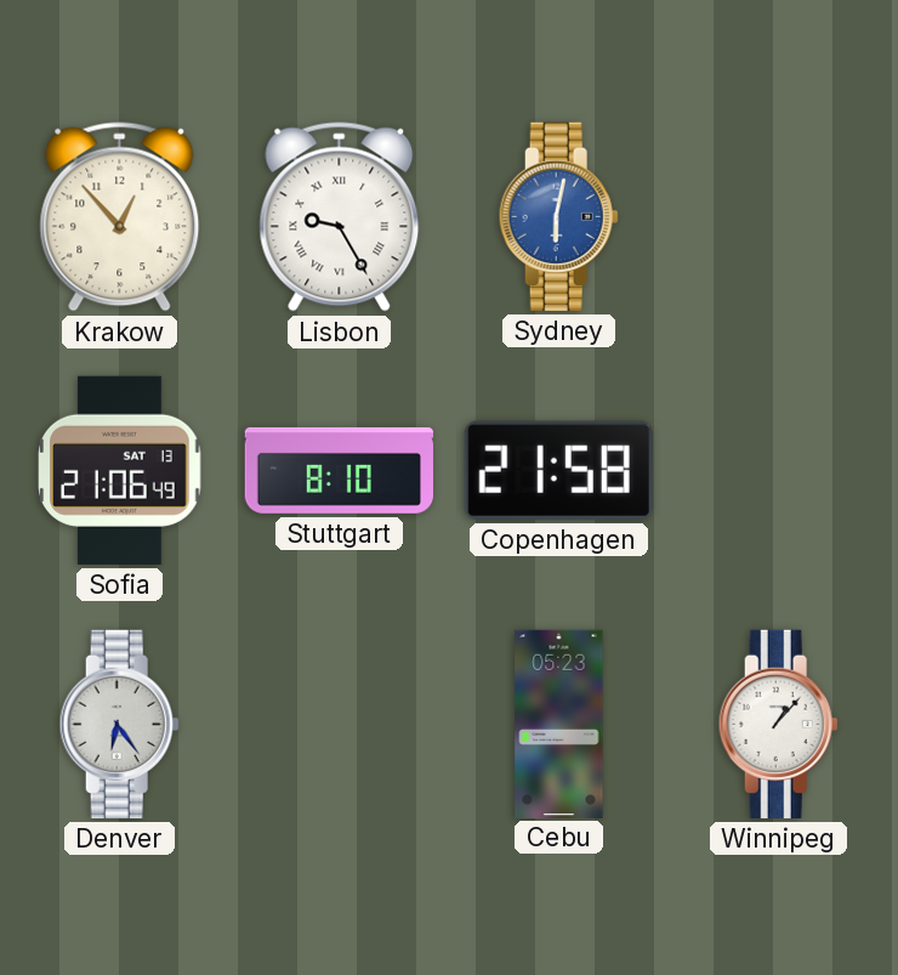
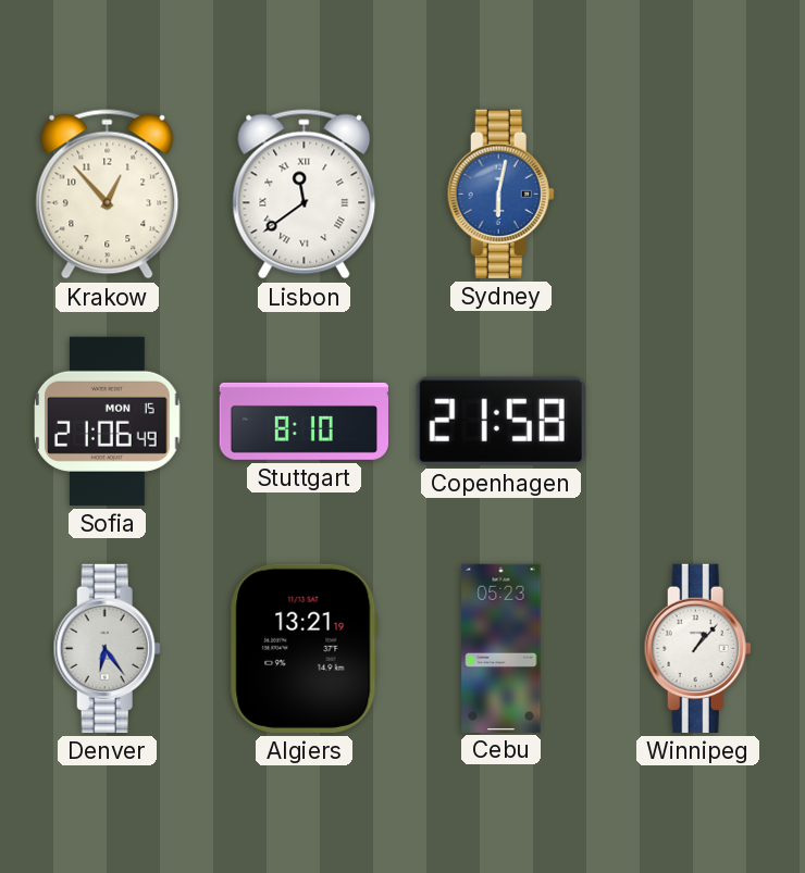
Lisbon: 9:25 -> 11:39 (305, 195)
Sofia date: SAT 13 -> MON 15 (108, 421)
Algiers: none -> 13:21 (304, 648)
